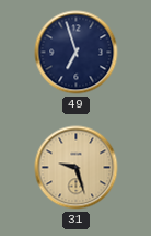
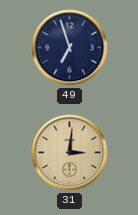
31: 9:27 -> 3:01 (70, 153)
